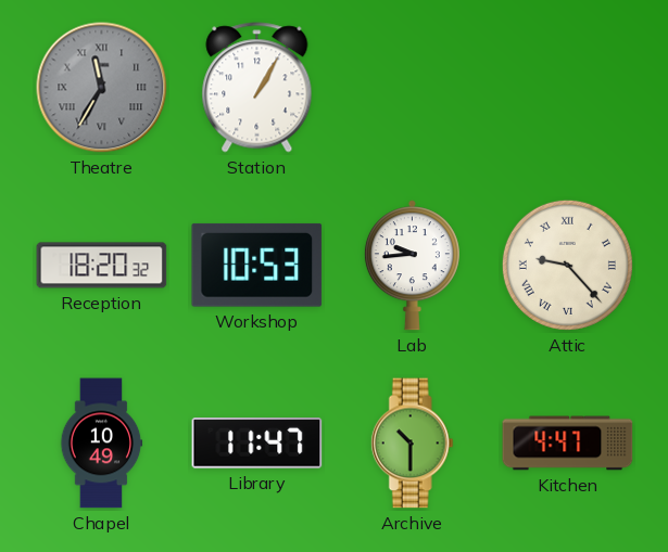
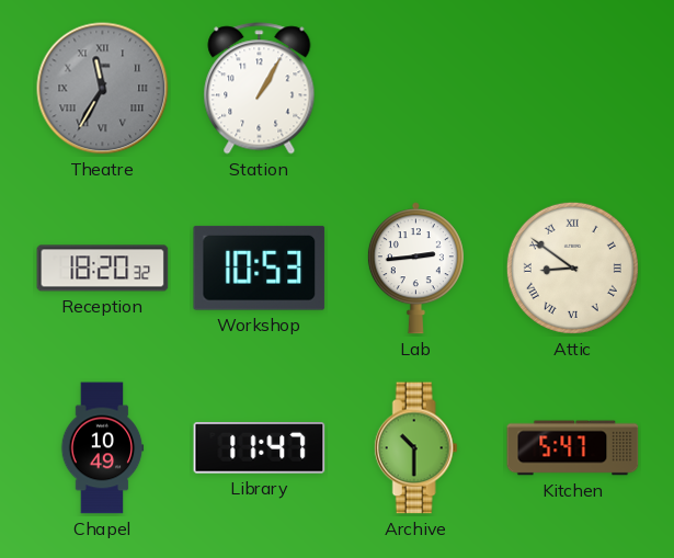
Lab: 9:44 -> 2:44 (415, 269)
Attic: 9:23 -> 8:51 (572, 267)
Kitchen: 4:47 -> 5:47 (573, 448)
